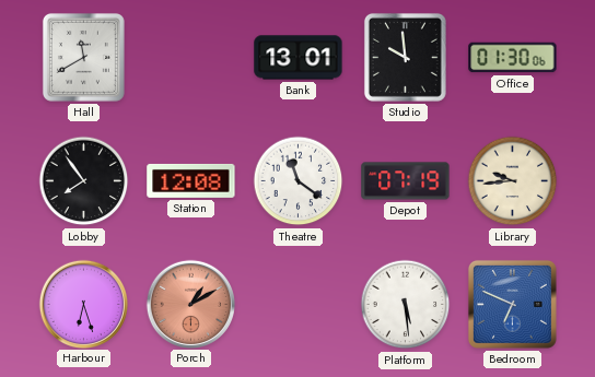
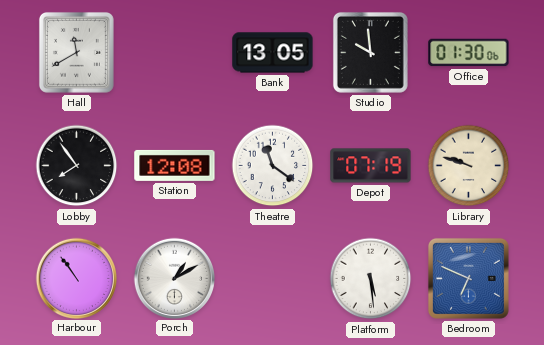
Bank: 13:01 -> 13:05 (273, 53)
Library: 9:44 -> 9:48 (469, 166)
Harbour: 6:27 -> 10:54 (76, 278)
Porch dial: salmon -> white (174, 278)
